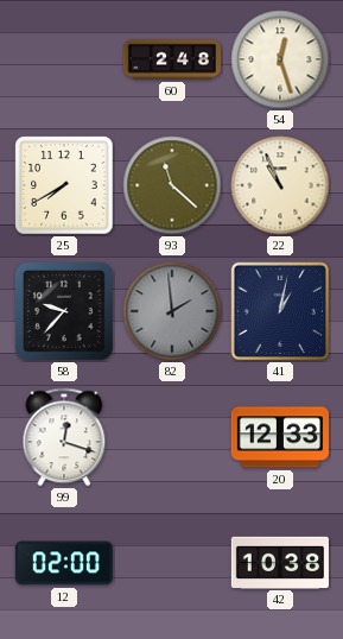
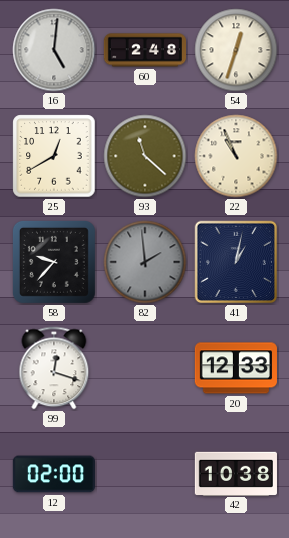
16: none -> 5:01 (54, 50)
54: 12:27 -> 12:33 (236, 50)
25: 7:40 -> 12:40 (54, 156)
